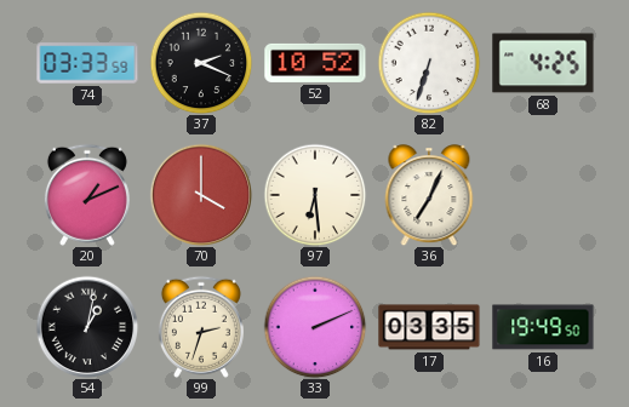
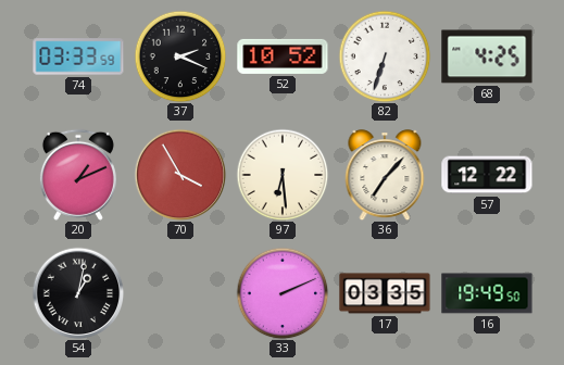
70: 4:00 -> 3:55 (180, 175)
36: 7:04 -> 7:07 (385, 175)
57: none -> 12:22 (487, 175)
99: 2:33 -> none (201, 327)
